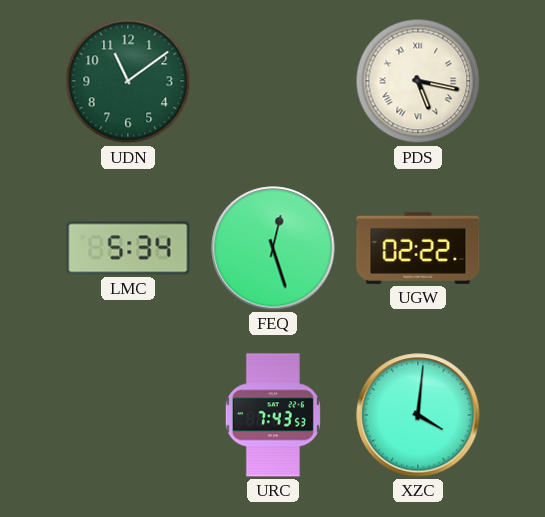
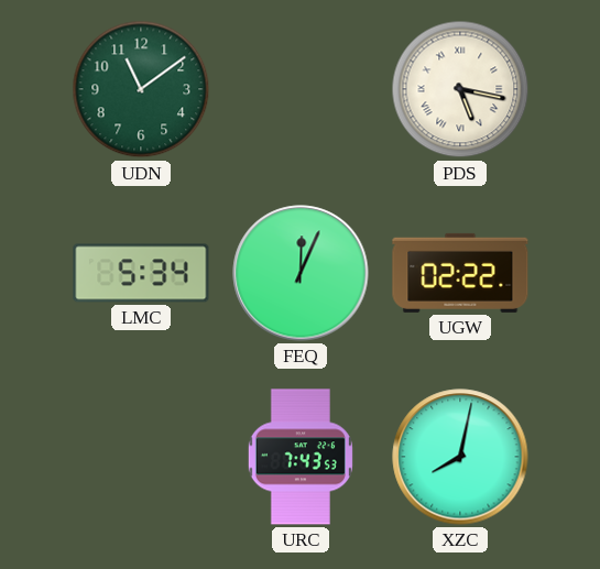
FEQ: 12:27 -> 12:04 (301, 273)
XZC: 4:01 -> 8:02 (460, 457)
